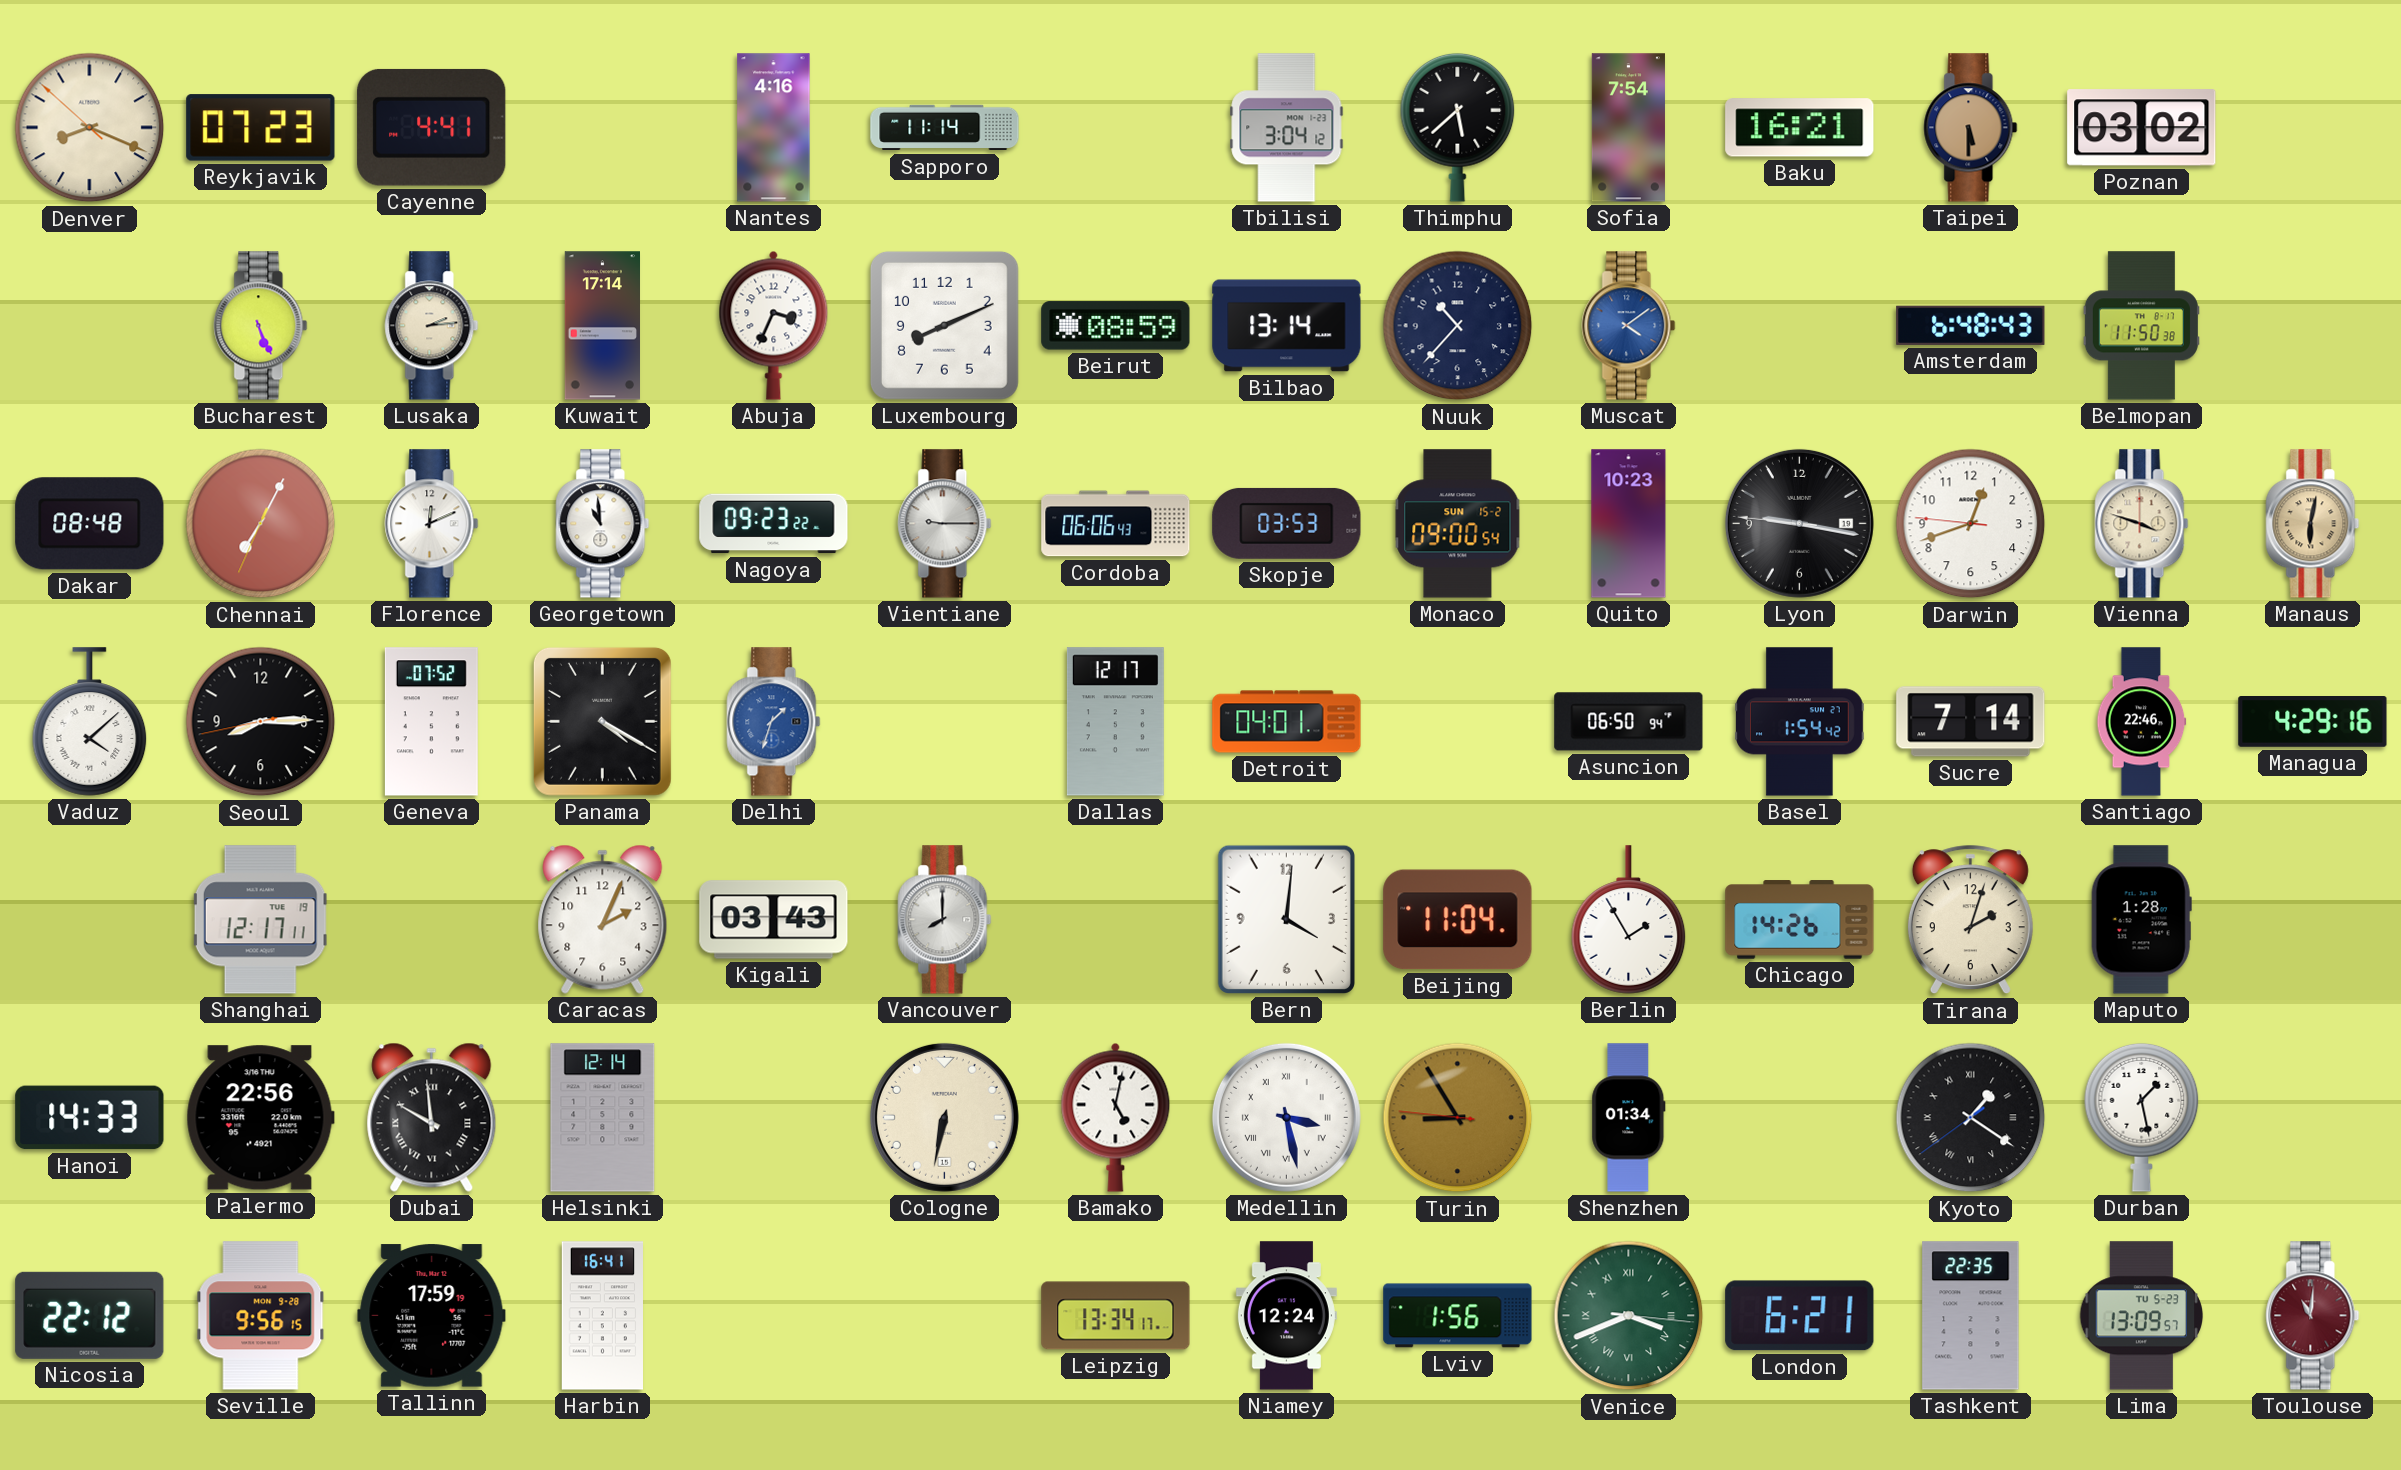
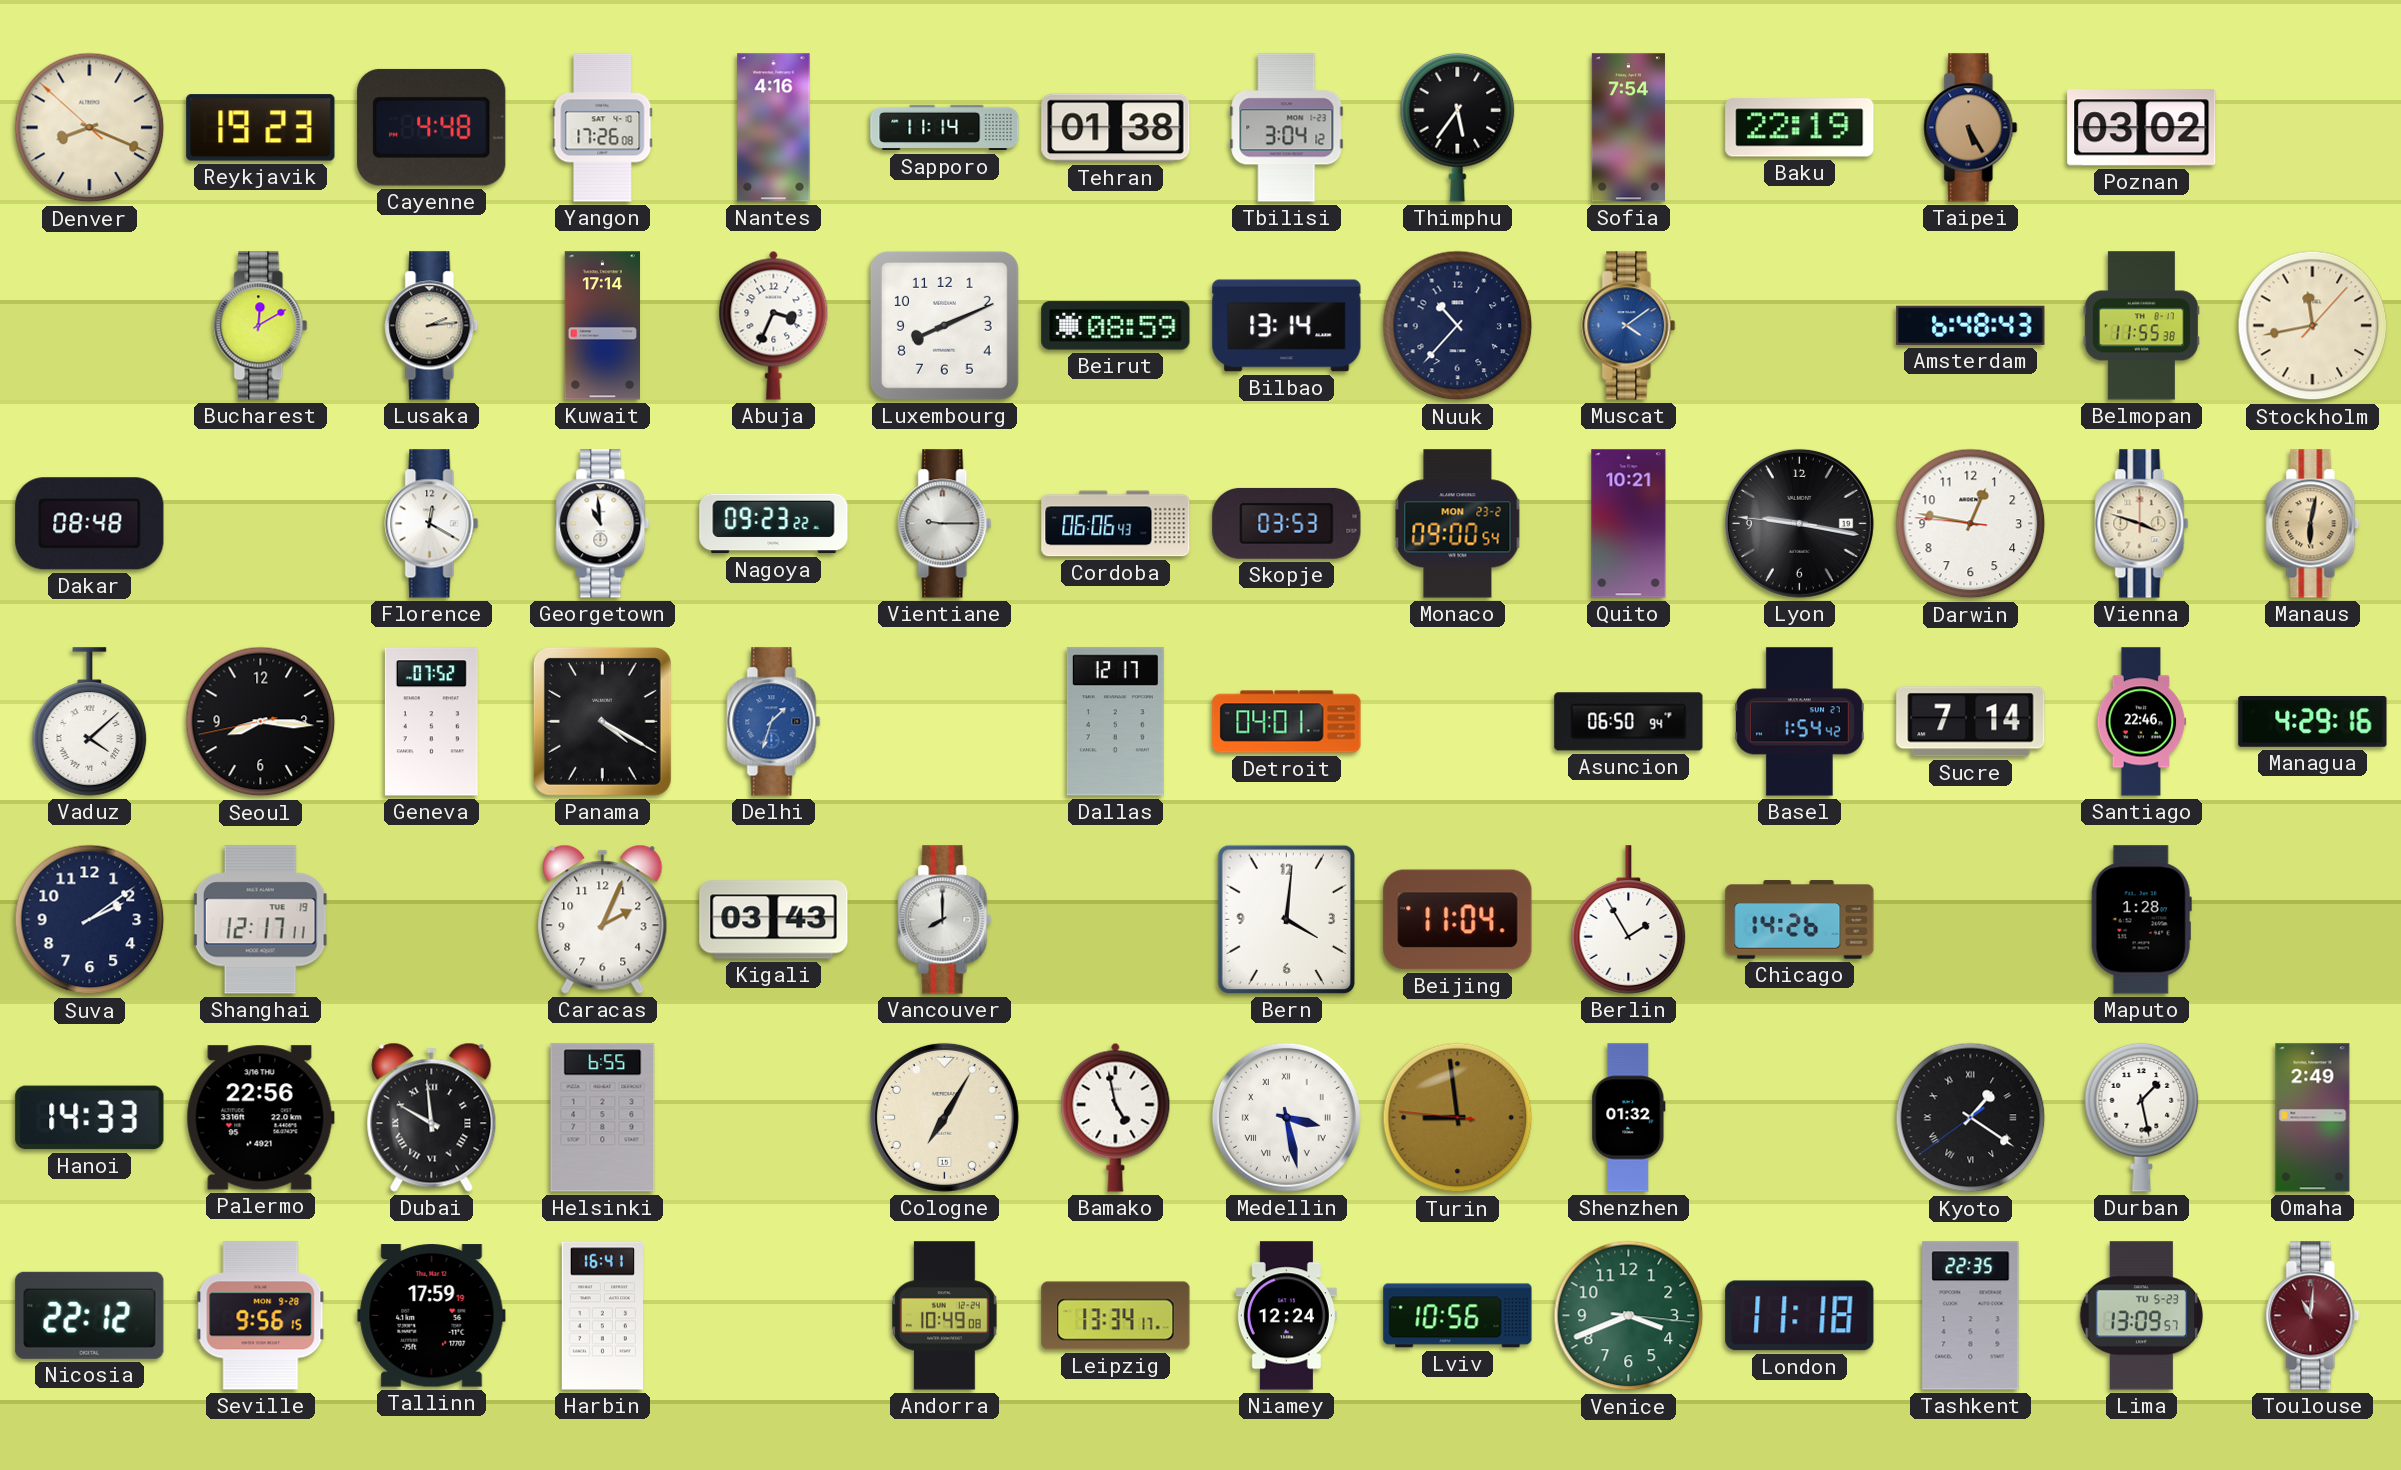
Reykjavik: 07:23 -> 19:23 (261, 128)
Cayenne: 4:41 -> 4:48 (432, 127)
Yangon: none -> 17:26 (603, 128)
Tehran: none -> 01:38 (1116, 128)
Thimphu: 5:38 -> 5:36 (1458, 127)
Baku: 16:21 -> 22:19 (1800, 128)
Taipei: 5:30 -> 5:25 (1971, 128)
Bucharest: 5:26 -> 12:10 (261, 326)
Belmopan: 11:50 -> 11:55 (2141, 326)
Stockholm: none -> 11:43 (2313, 326)
Chennai: 7:04 -> none (261, 524)
Florence: 12:11 -> 12:20 (432, 524)
Monaco date: SUN 15-2 -> MON 23-2 (1458, 524)
Quito: 10:23 -> 10:21 (1629, 524)
Darwin: 12:41 -> 12:46 (1971, 524)
Seoul: 8:14 -> 8:15 (261, 722)
Suva: none -> 2:09 (90, 920)
Tirana: 2:03 -> none (1970, 920)
Helsinki: 12:14 -> 6:55 (603, 1118)
Cologne: 6:32 -> 7:05 (944, 1117)
Bamako: 5:02 -> 4:58 (1116, 1117)
Turin: 8:54 -> 8:58 (1458, 1118)
Shenzhen: 01:34 -> 01:32 (1629, 1118)
Omaha: none -> 2:49 (2313, 1118)
Andorra: none -> 10:49 (945, 1316)
Lviv: 1:56 -> 10:56 (1458, 1316)
Venice numerals: Roman -> Arabic (1629, 1316)
London: 6:21 -> 11:18 (1800, 1316)
